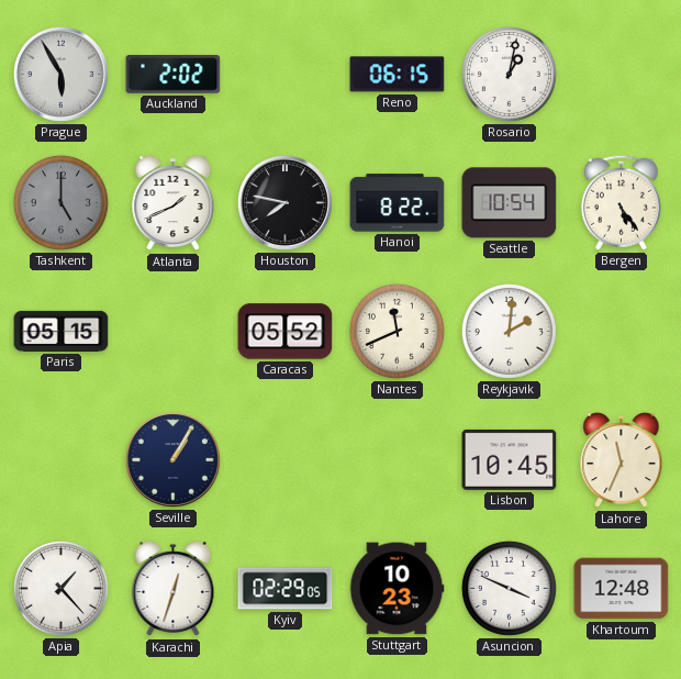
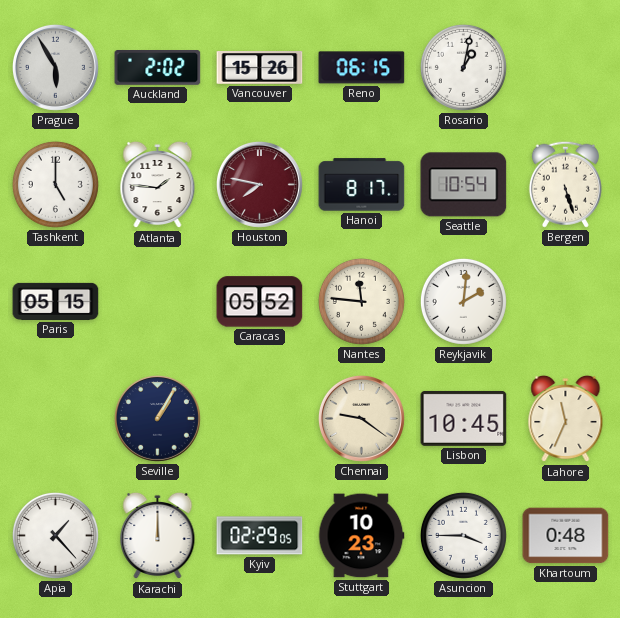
Vancouver: none -> 15:26 (260, 68)
Tashkent dial: grey -> white (55, 184)
Atlanta: 1:41 -> 1:46 (158, 185)
Houston dial: black -> burgundy (259, 184)
Hanoi: 8:22 -> 8:17 (362, 185)
Bergen: 5:24 -> 5:27 (565, 184)
Nantes: 11:41 -> 11:46 (361, 301)
Chennai: none -> 9:21 (361, 418)
Karachi: 12:33 -> 12:00 (158, 536)
Asuncion: 3:49 -> 3:45 (463, 535)
Khartoum: 12:48 -> 0:48 (566, 536)
